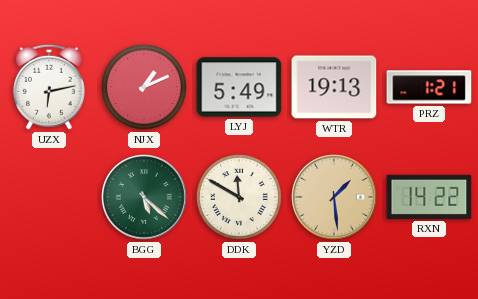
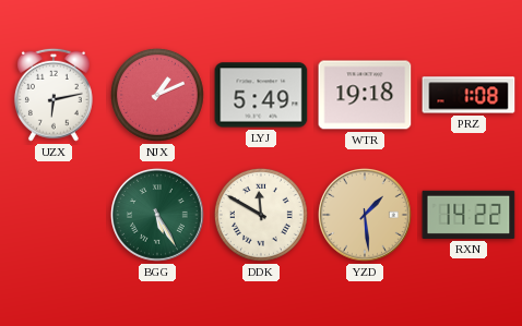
WTR: 19:13 -> 19:18 (365, 95)
PRZ: 1:21 -> 1:08 (468, 95)
BGG: 5:22 -> 5:25 (158, 216)
